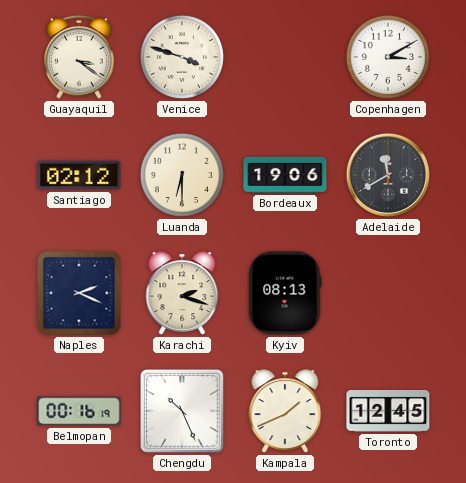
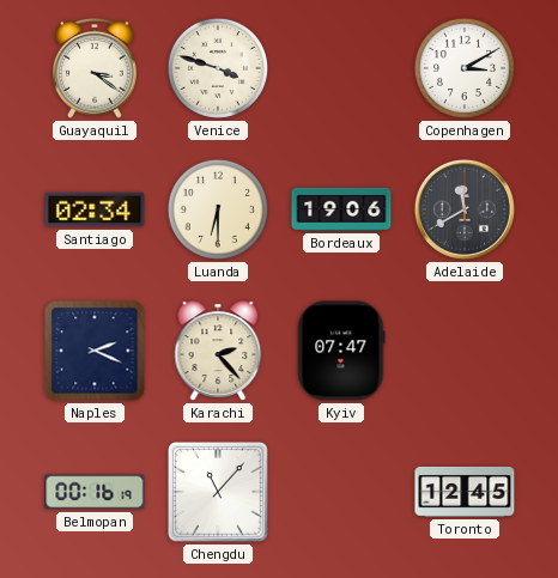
Santiago: 02:12 -> 02:34 (95, 209)
Karachi: 2:18 -> 2:23 (218, 351)
Kyiv: 08:13 -> 07:47 (341, 351)
Chengdu: 10:26 -> 11:07 (218, 492)
Kampala: 1:41 -> none (285, 411)
